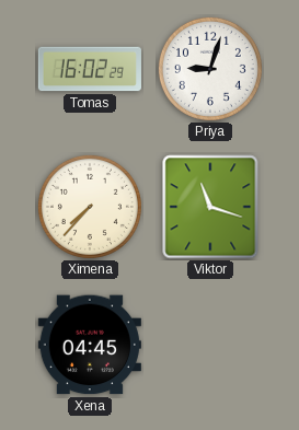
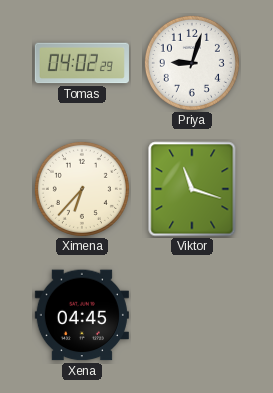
Tomas: 16:02 -> 04:02 (82, 63)
Ximena: 7:37 -> 6:37 (82, 189)
